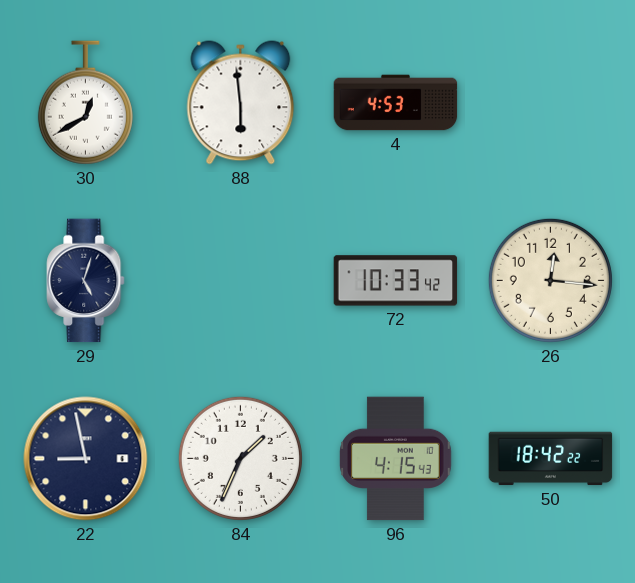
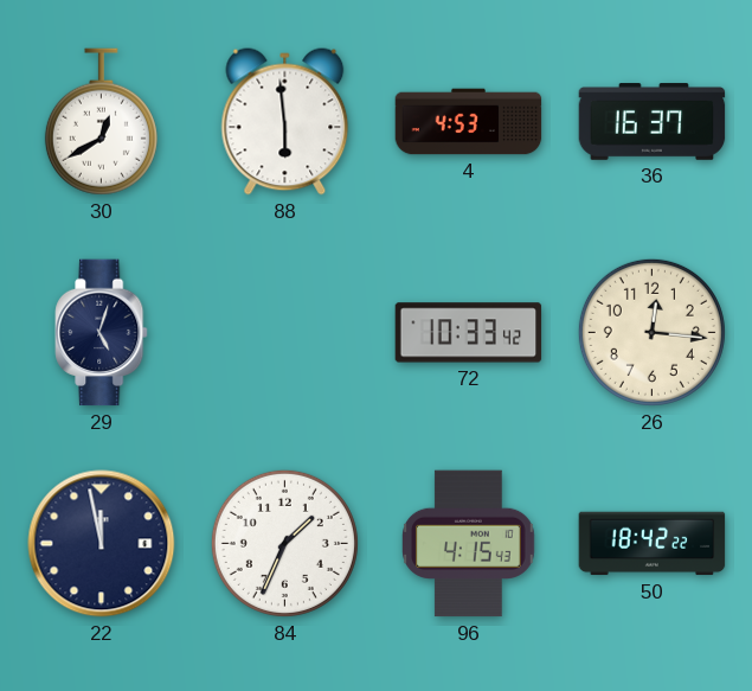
36: none -> 16:37 (653, 122)
22: 8:58 -> 11:58 (102, 544)
